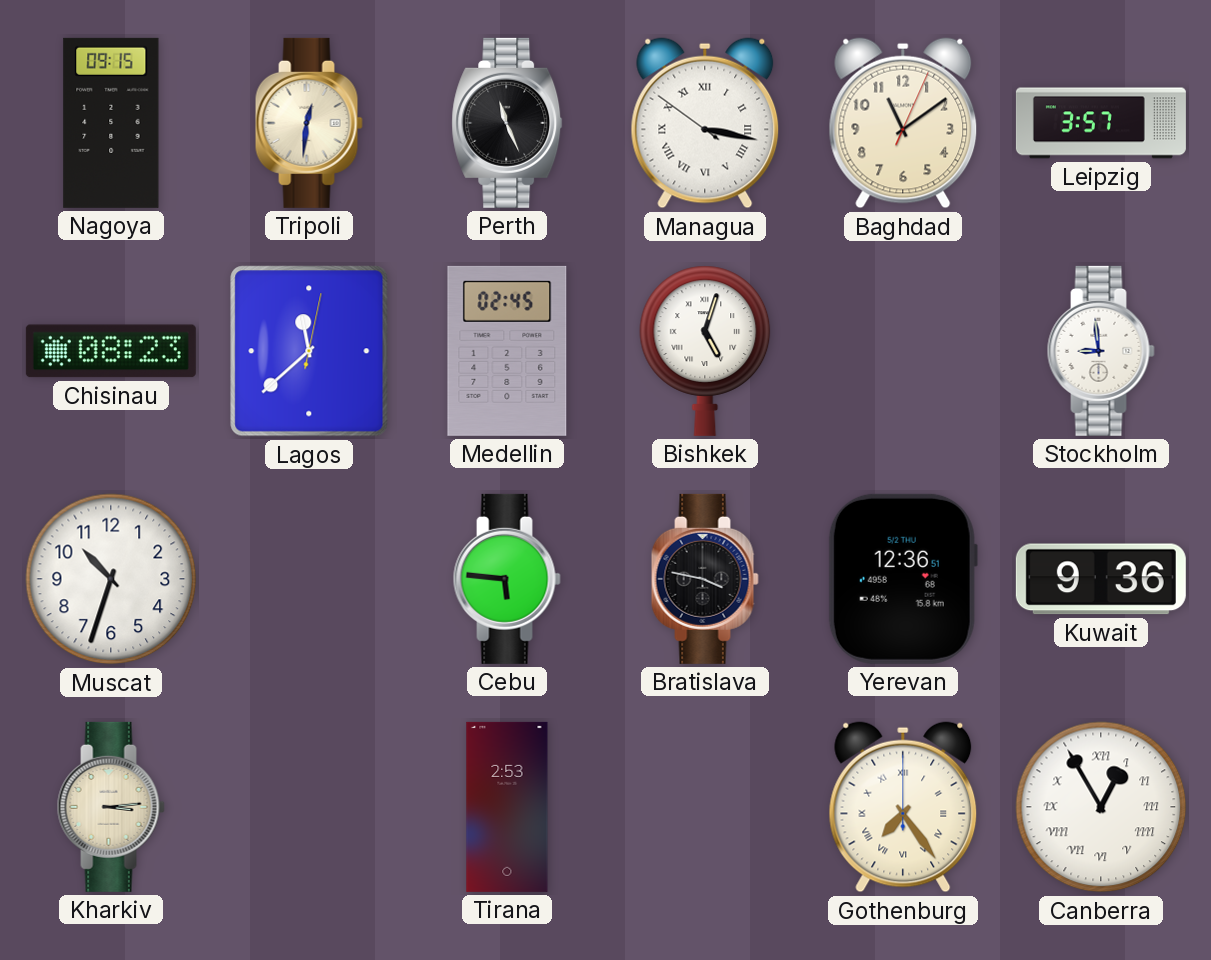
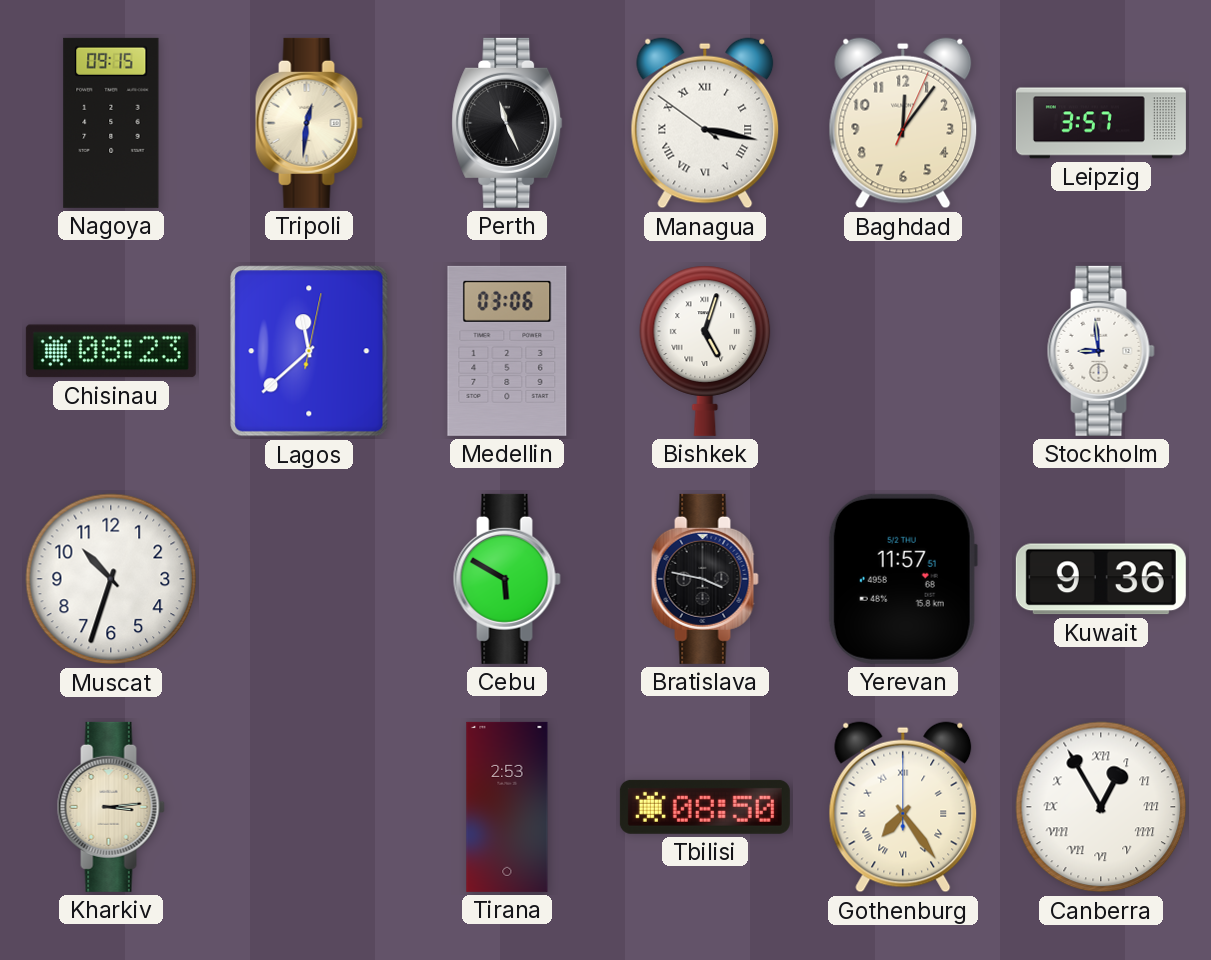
Baghdad: 11:09 -> 12:06 (903, 123)
Medellin: 02:45 -> 03:06 (507, 351)
Cebu: 5:46 -> 5:50 (507, 579)
Yerevan: 12:36 -> 11:57 (903, 579)
Tbilisi: none -> 08:50 (705, 807)
